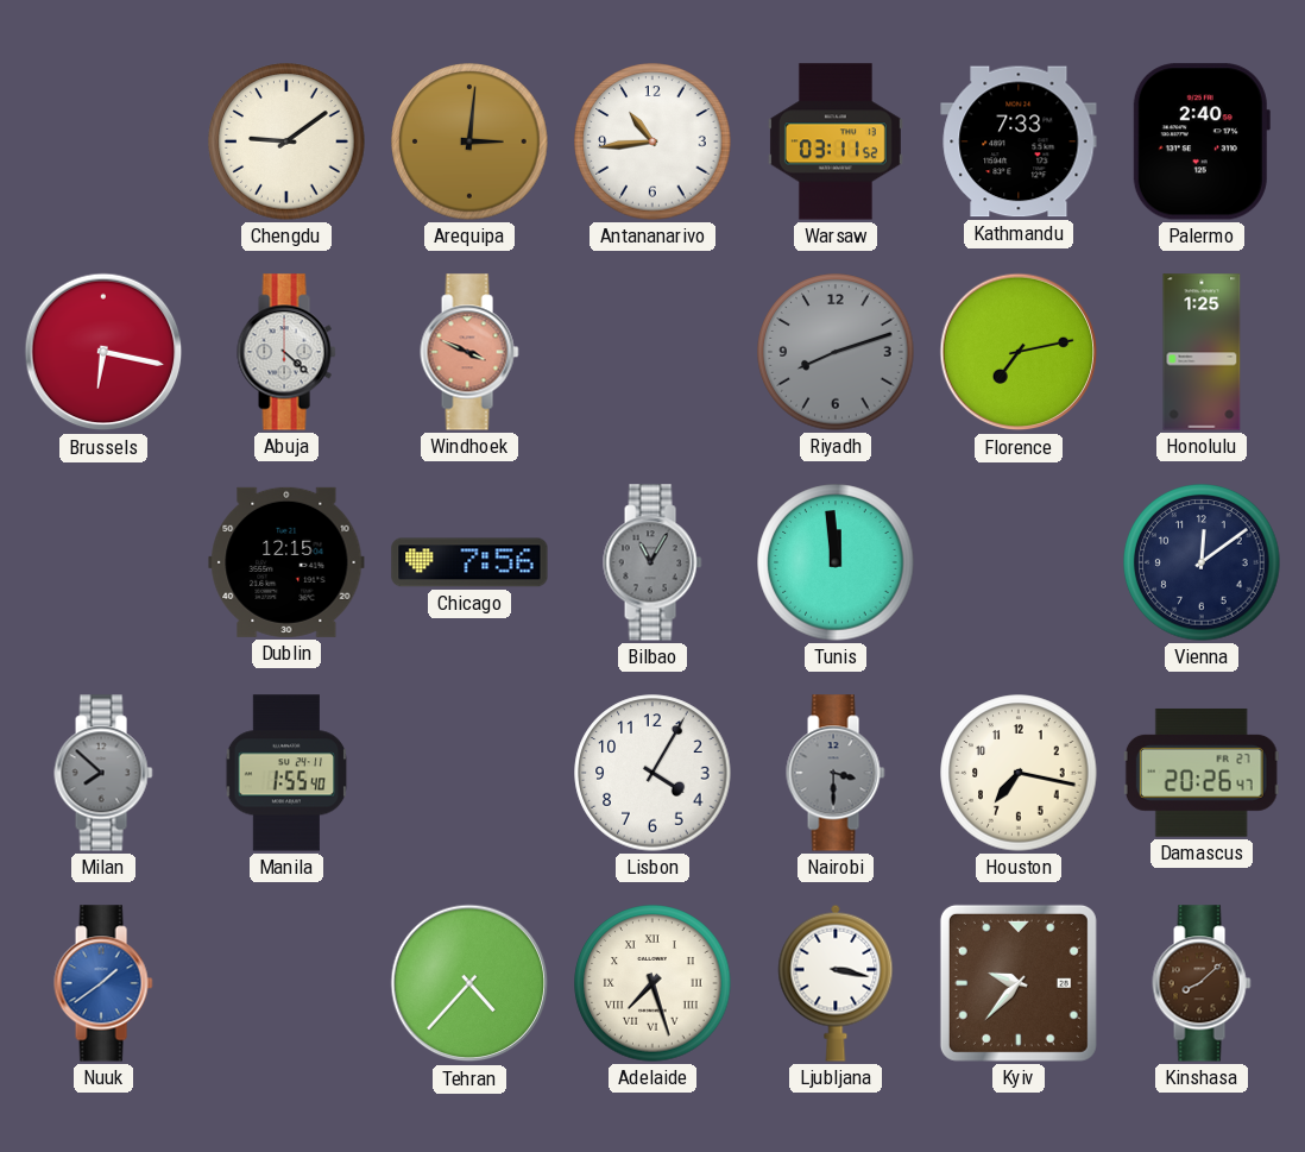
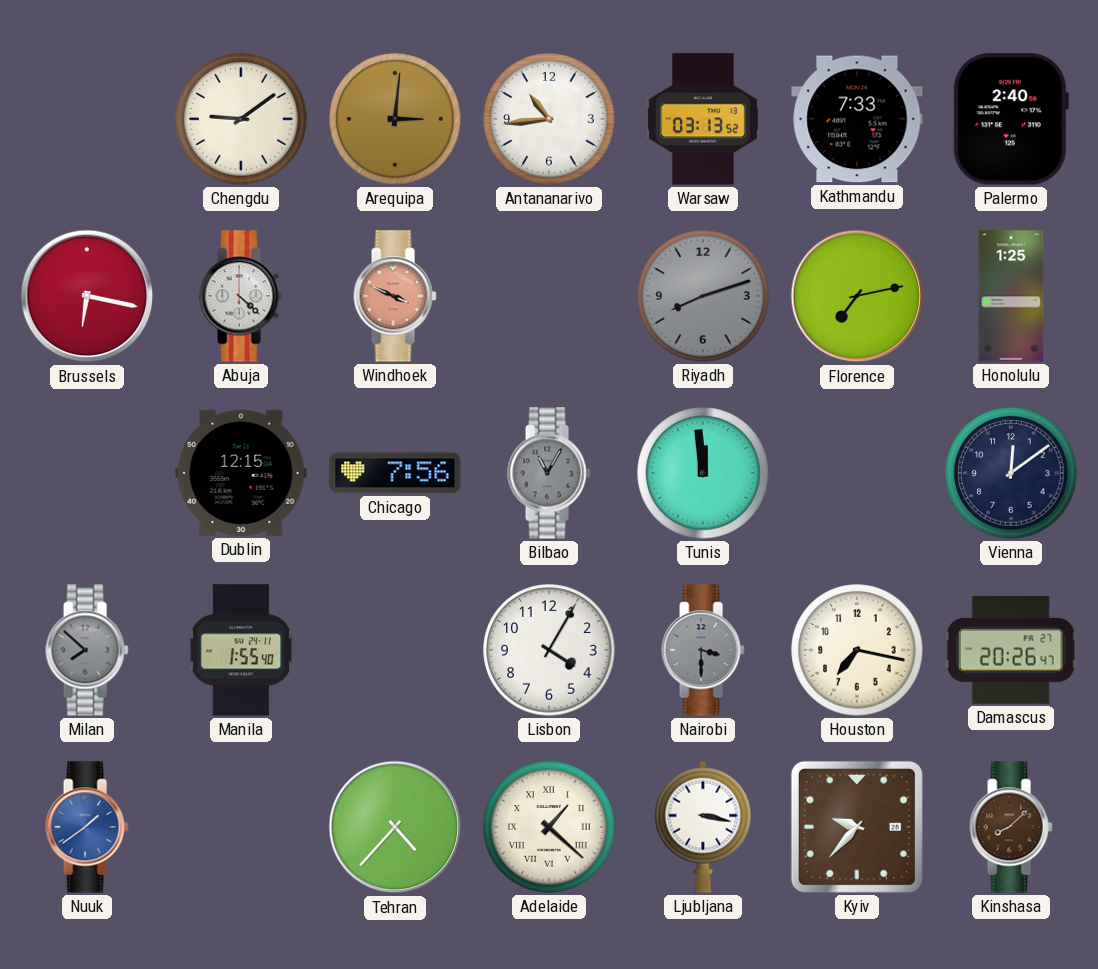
Warsaw: 03:11 -> 03:13 (703, 119)
Adelaide: 7:27 -> 1:22 (549, 827)
